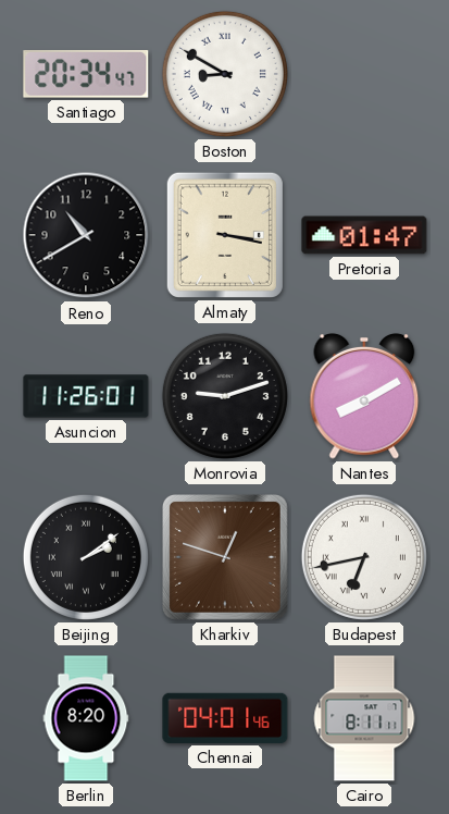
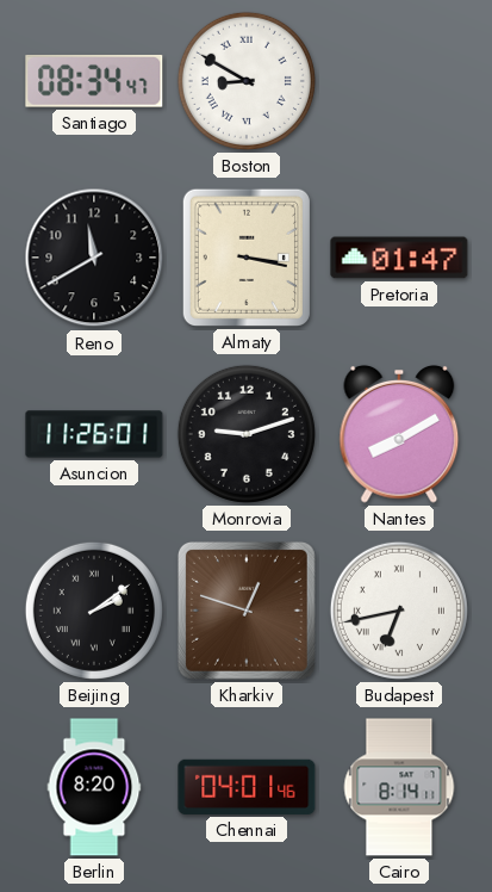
Santiago: 20:34 -> 08:34 (94, 81)
Reno: 10:40 -> 11:40 (94, 258)
Cairo: 8:11 -> 8:14 (399, 787)
